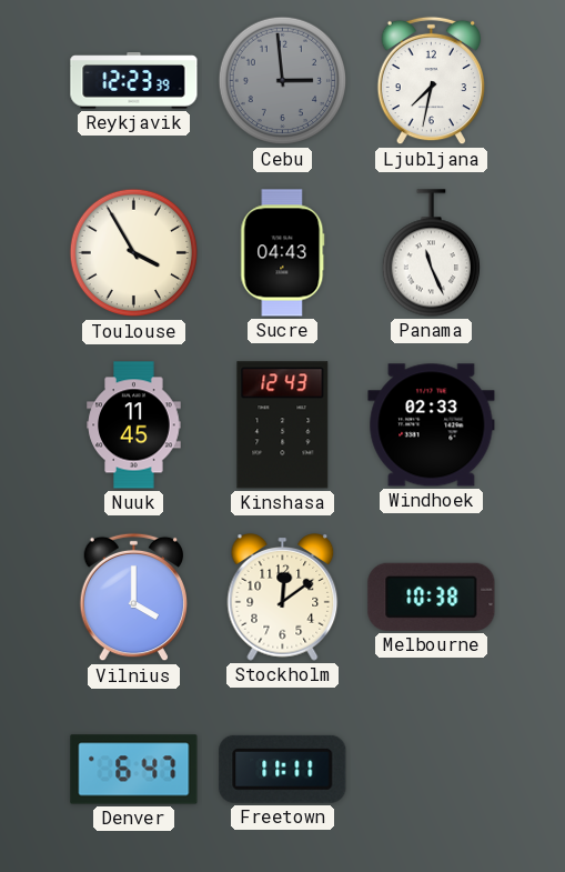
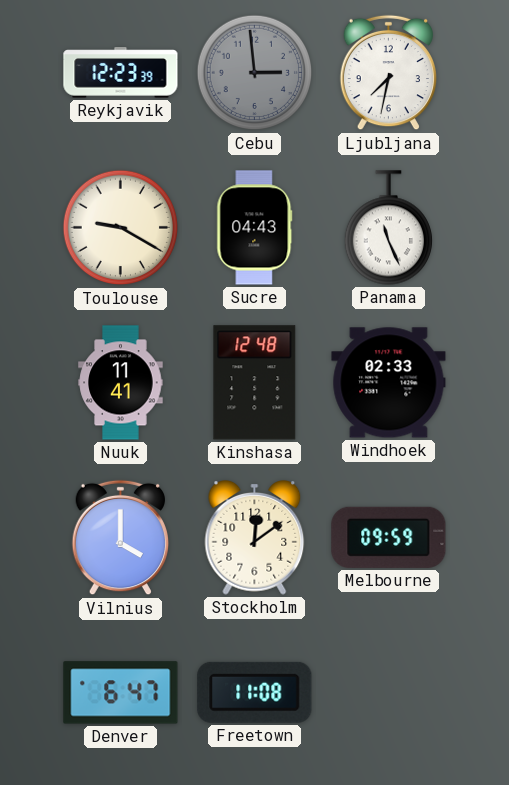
Toulouse: 3:55 -> 9:20 (121, 228)
Nuuk: 11:45 -> 11:41 (121, 383)
Kinshasa: 12:43 -> 12:48 (255, 383)
Melbourne: 10:38 -> 09:59 (389, 537)
Freetown: 11:11 -> 11:08 (255, 692)
